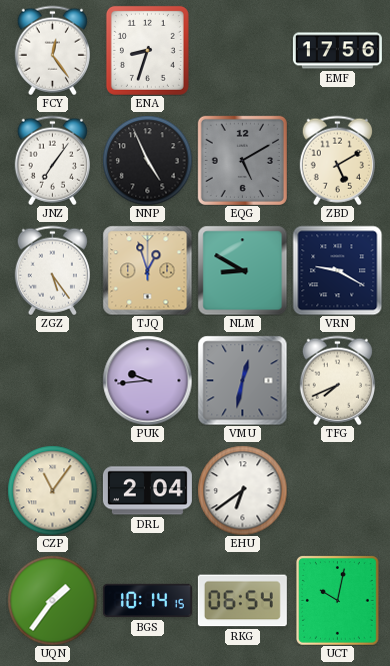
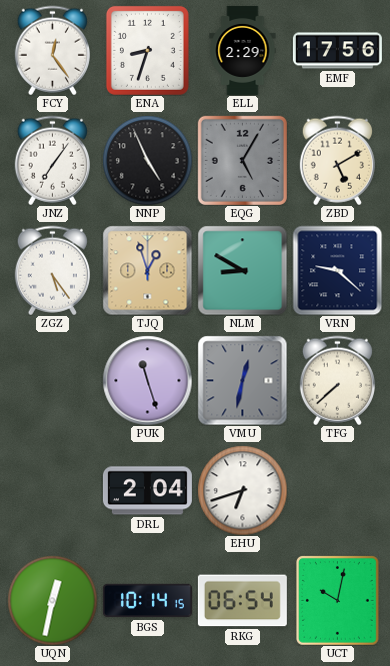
ELL: none -> 2:29 (243, 50)
EQG: 5:10 -> 5:05 (242, 160)
VRN: 9:20 -> 9:22 (337, 270)
PUK: 9:44 -> 11:27 (147, 380)
TFG: 7:41 -> 7:38 (337, 380)
CZP: 11:06 -> none (52, 490)
EHU: 6:39 -> 6:42 (242, 490)
UQN: 1:36 -> 12:32 (52, 600)
